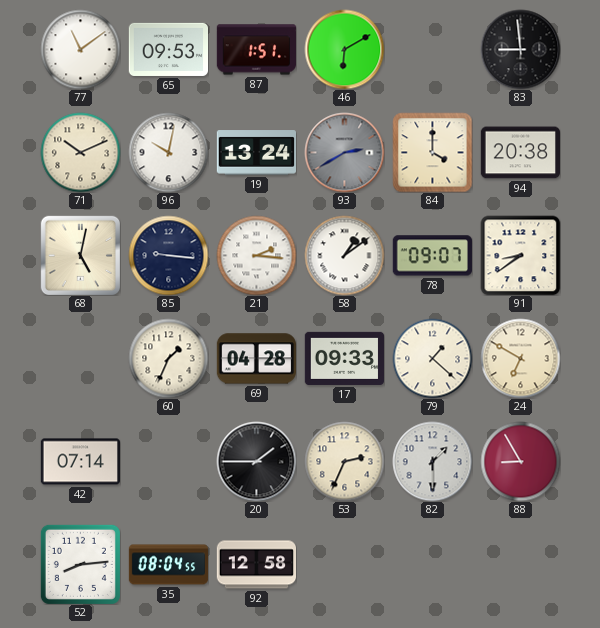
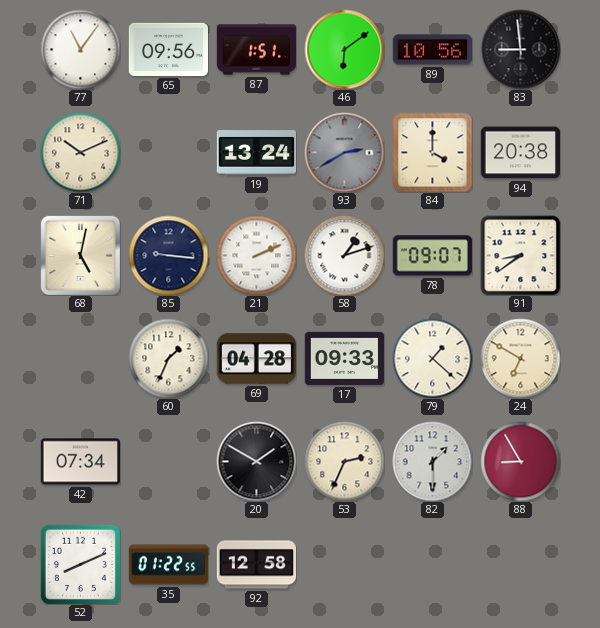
77: 11:09 -> 11:06 (80, 49)
65: 09:53 -> 09:56 (168, 49)
46: 6:10 -> 6:09 (344, 49)
89: none -> 10:56 (432, 50)
96: 10:02 -> none (168, 152)
21: 2:16 -> 2:11 (256, 255)
58: 1:09 -> 1:12 (344, 255)
42: 07:14 -> 07:34 (80, 462)
20: 1:45 -> 1:50 (256, 461)
52: 8:14 -> 8:11 (80, 564)
35: 08:04 -> 01:22 (168, 565)
